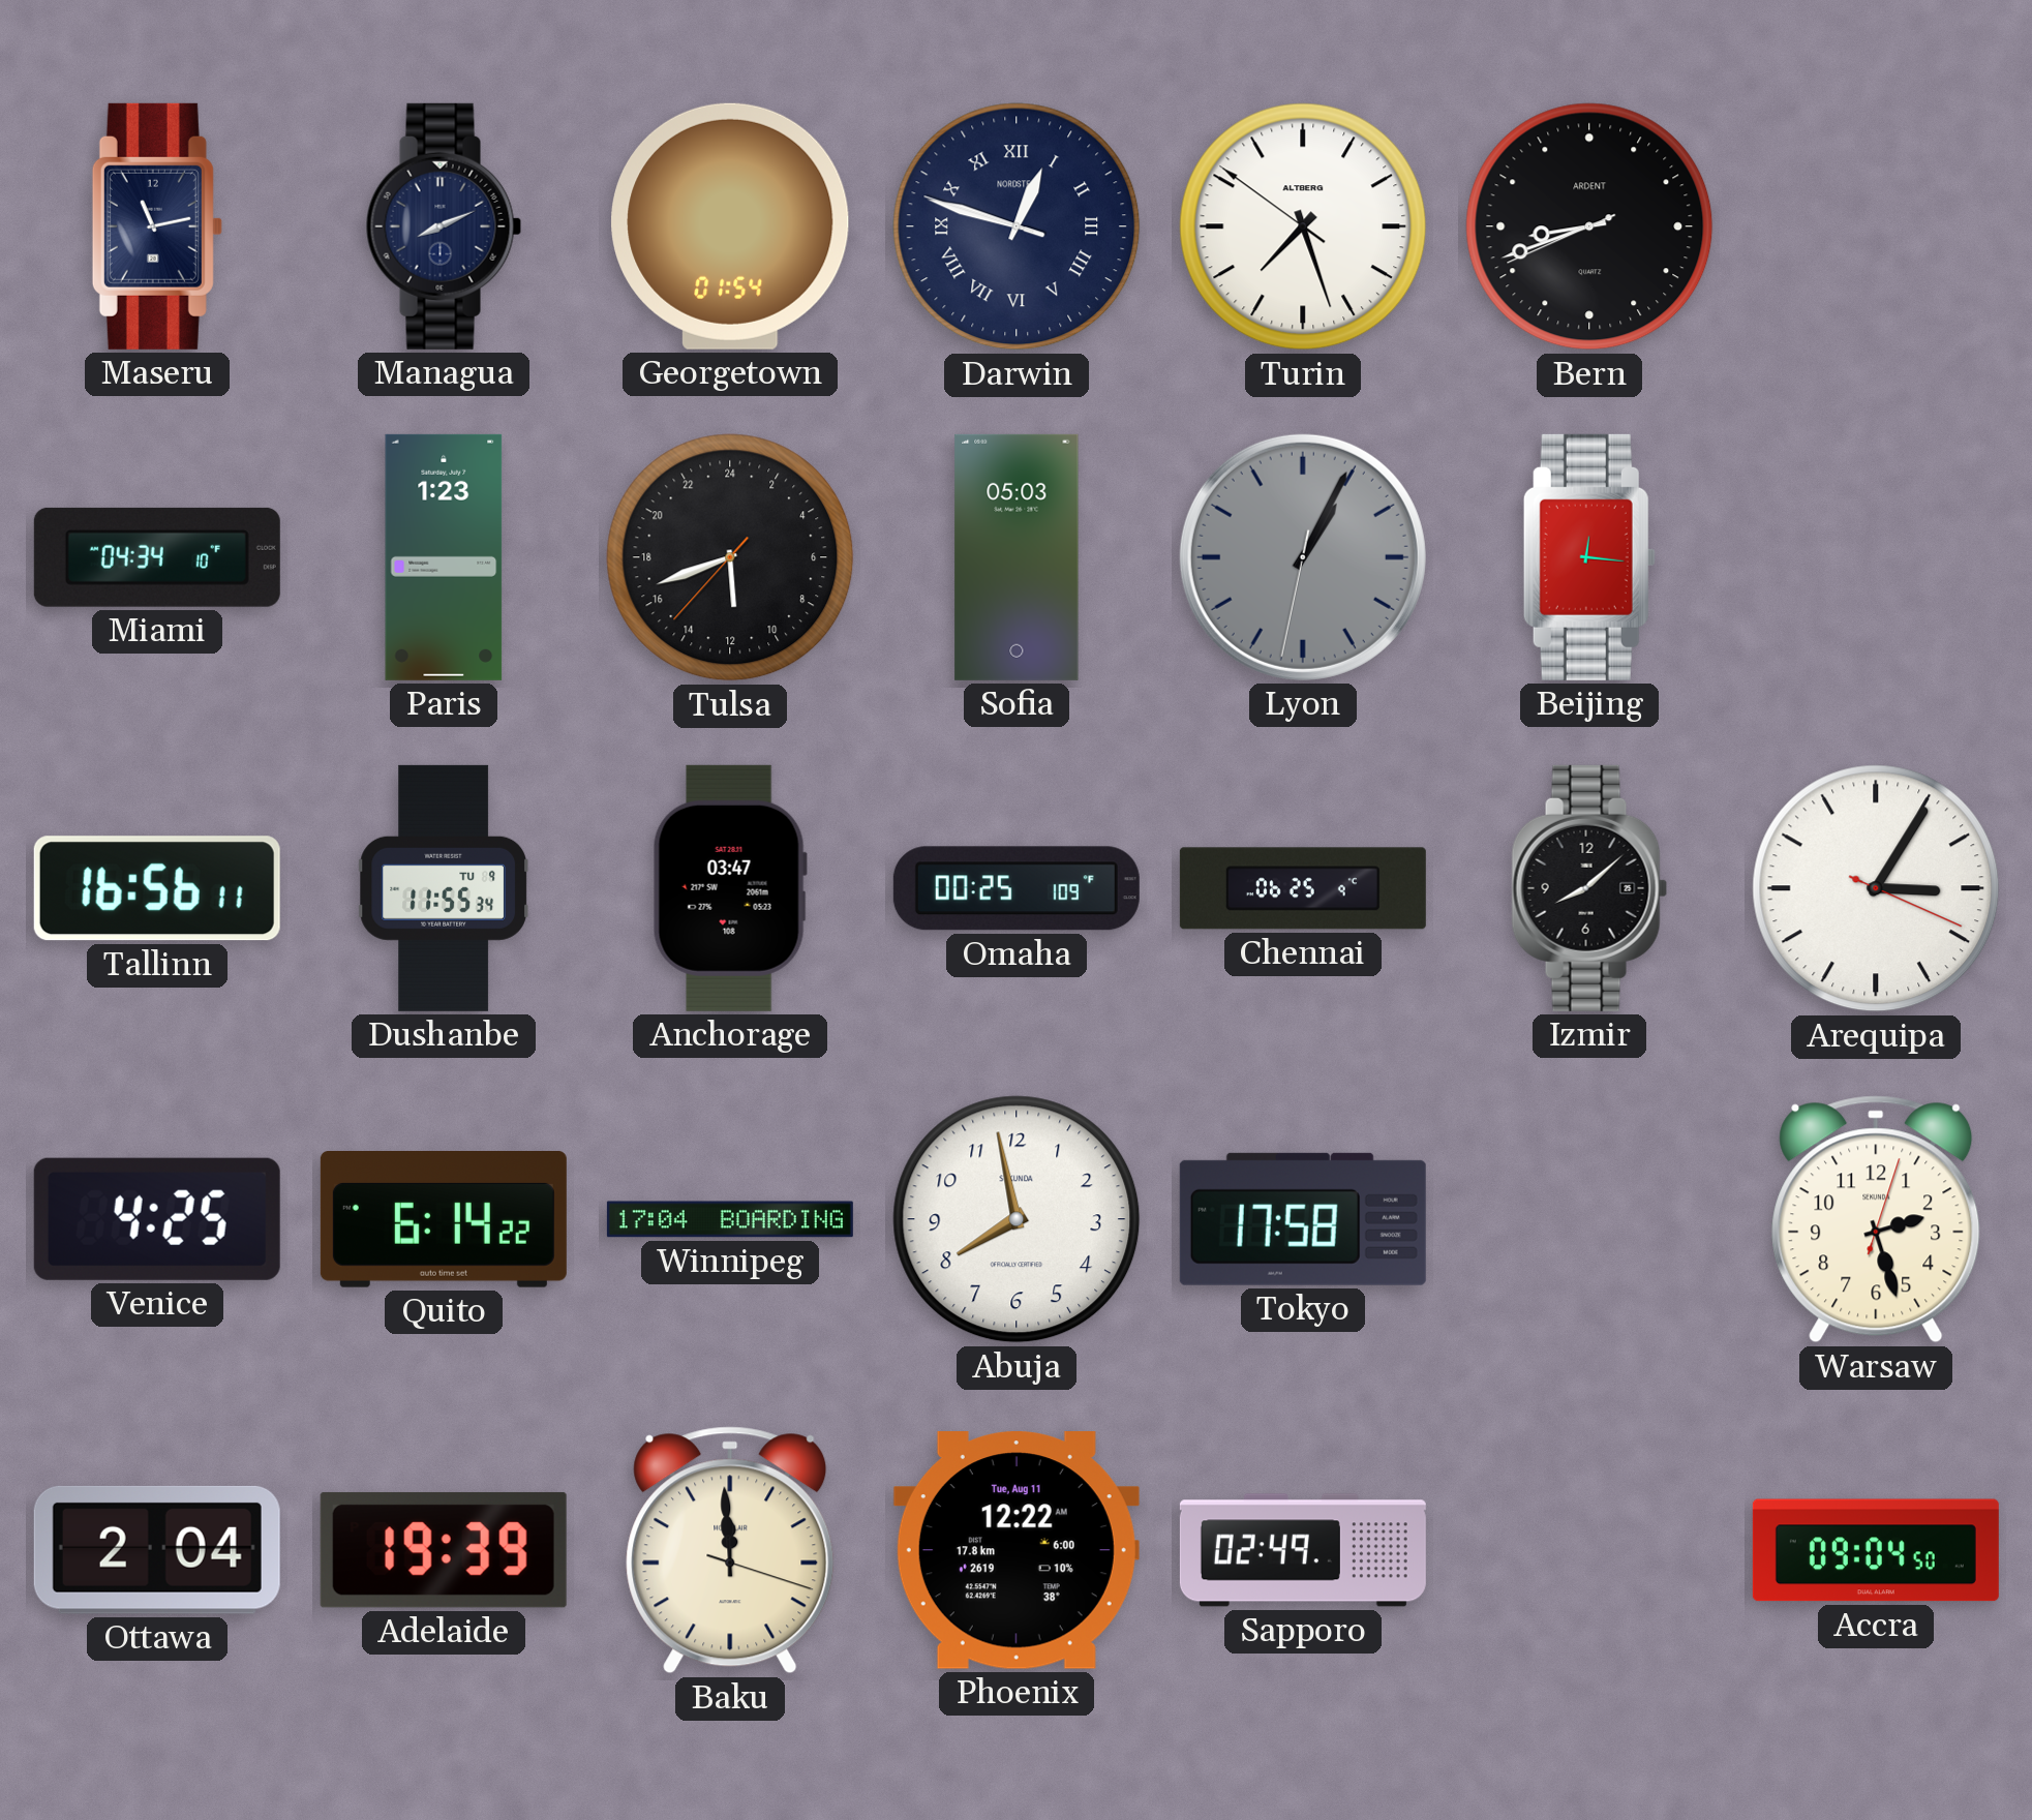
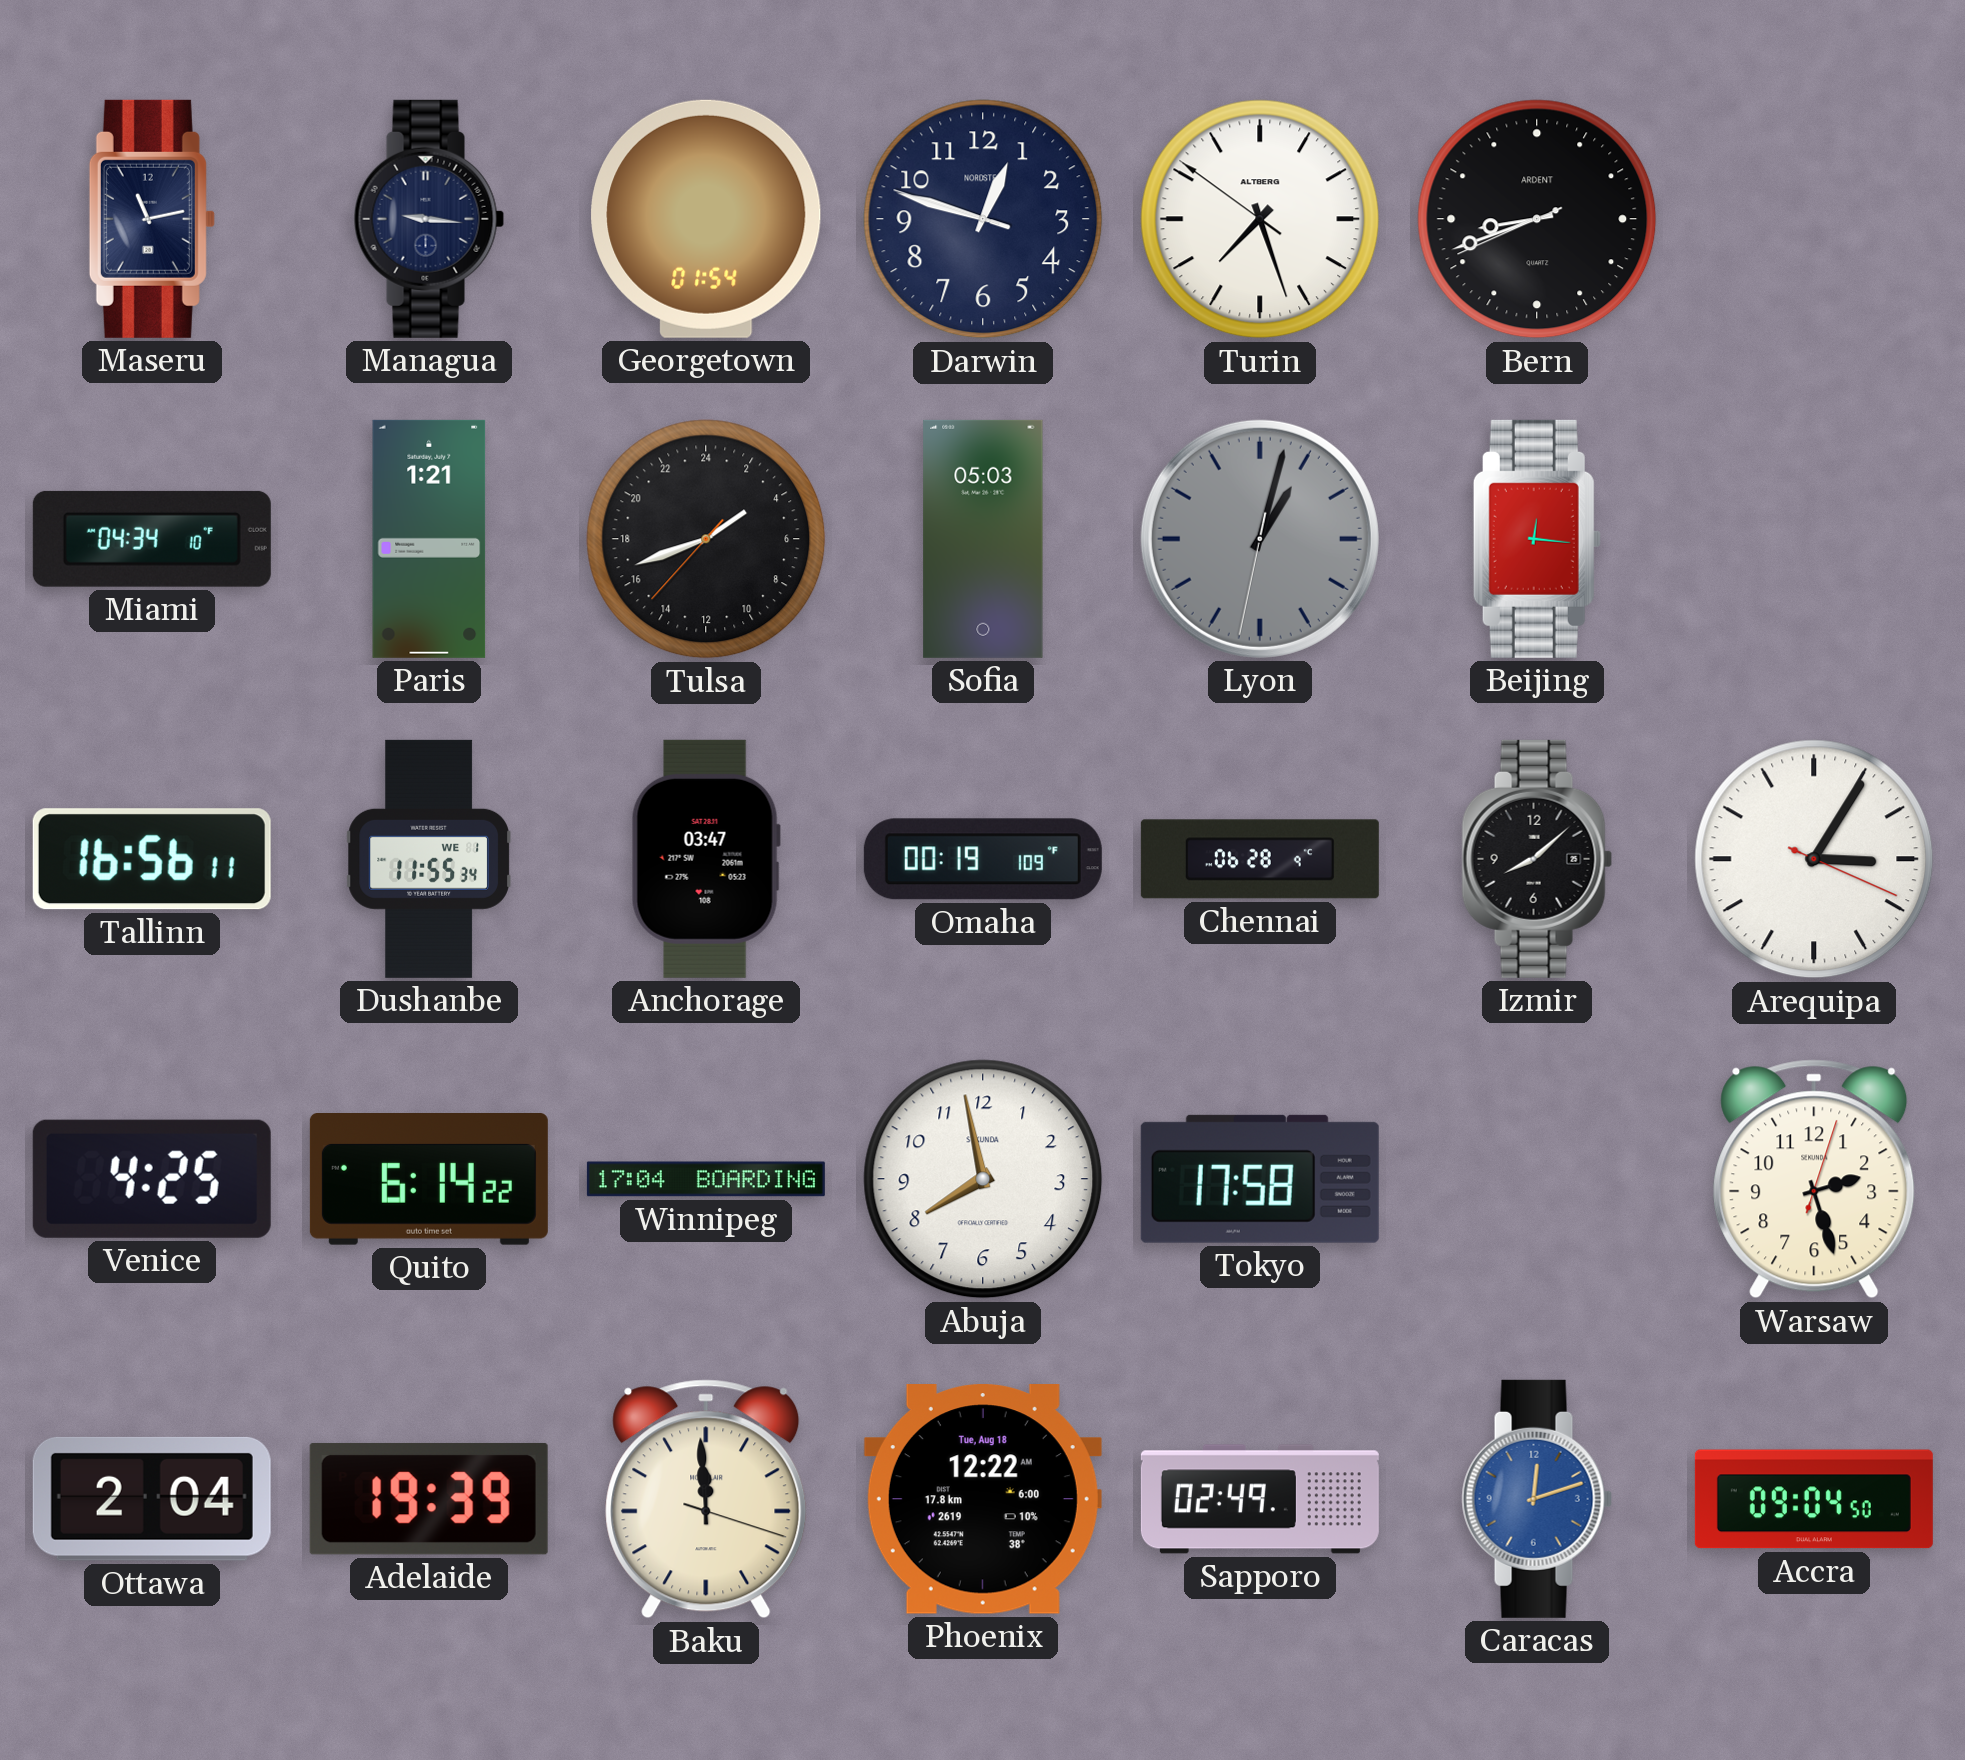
Managua: 8:11 -> 9:16 (429, 219)
Darwin numerals: Roman -> Arabic (983, 219)
Paris: 1:23 -> 1:21 (429, 539)
Tulsa: 11:41 -> 3:41 (706, 539)
Lyon: 1:04 -> 1:02 (1260, 539)
Dushanbe date: TU 9 -> WE 1 (429, 859)
Omaha: 00:25 -> 00:19 (983, 859)
Chennai: 06:25 -> 06:28 (1260, 859)
Phoenix date: Tue, Aug 11 -> Tue, Aug 18 (983, 1500)
Caracas: none -> 12:12 (1537, 1499)
